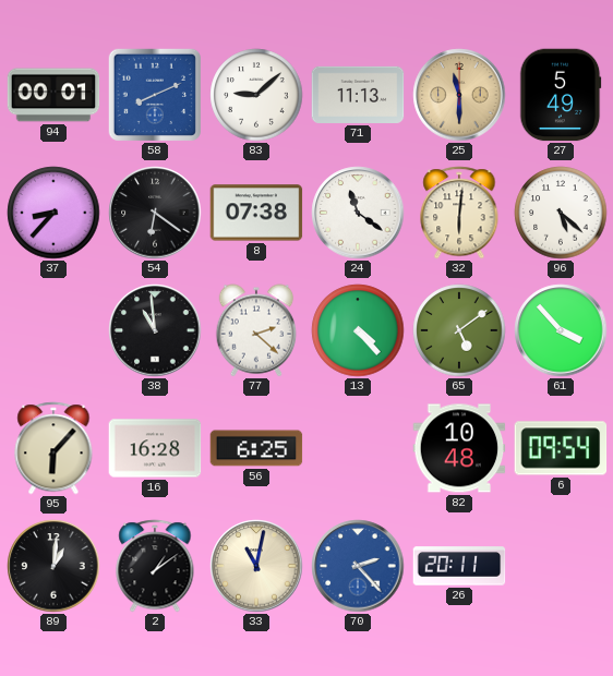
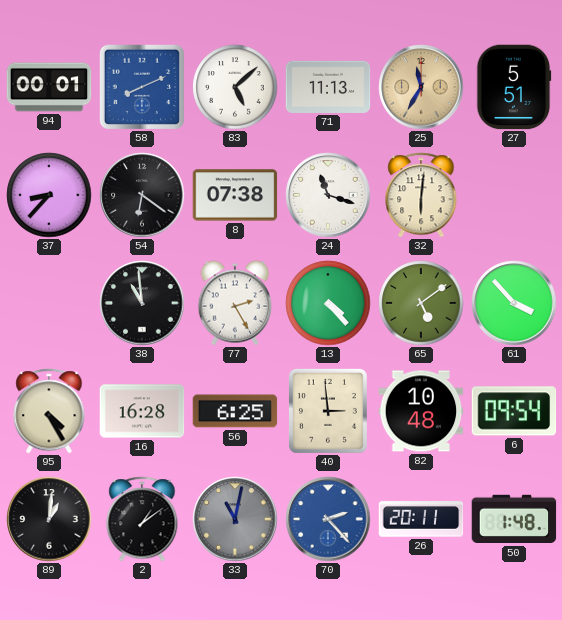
83: 9:08 -> 5:08 (235, 87)
25: 11:30 -> 11:35 (421, 87)
27: 5:49 -> 5:51 (514, 87)
24: 11:21 -> 11:18 (328, 195)
96: 5:22 -> none (561, 213)
77: 2:22 -> 2:25 (235, 303)
95: 6:07 -> 4:25 (49, 411)
40: none -> 2:59 (328, 411)
33 dial: cream -> grey (235, 519)
50: none -> 1:48 (514, 519)
